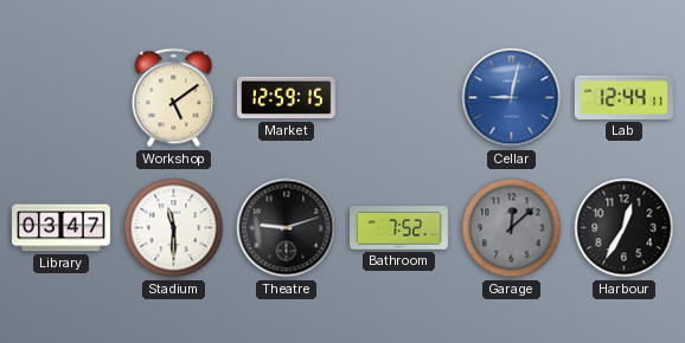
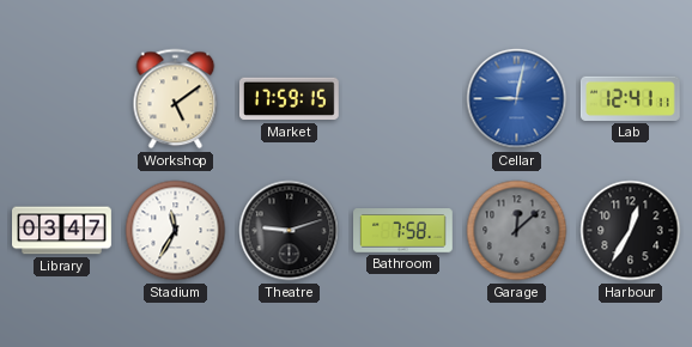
Market: 12:59 -> 17:59 (289, 99)
Lab: 12:44 -> 12:41 (630, 98)
Stadium: 11:30 -> 11:35 (176, 231)
Bathroom: 7:52 -> 7:58 (403, 231)
